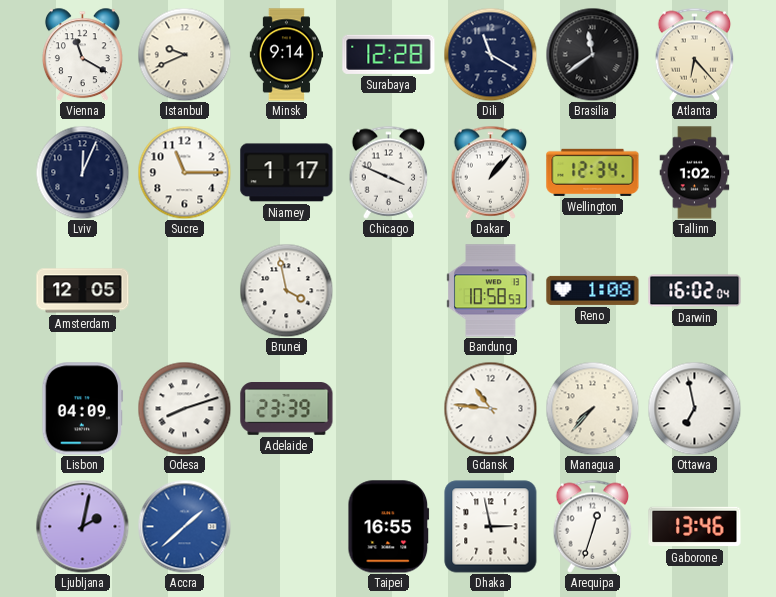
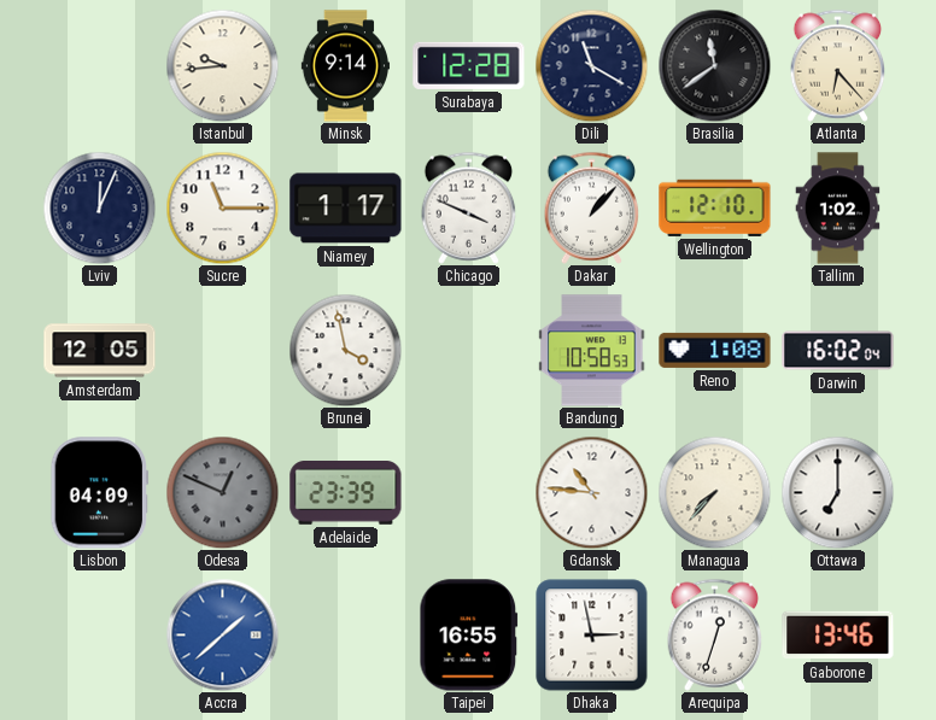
Vienna: 11:20 -> none (82, 54)
Istanbul: 9:41 -> 9:44 (222, 65)
Wellington: 12:34 -> 12:10 (715, 207)
Odesa: 8:12 -> 12:49 (222, 492)
Odesa dial: white -> grey (222, 492)
Ottawa: 6:58 -> 7:00 (837, 492)
Ljubljana: 2:02 -> none (82, 526)
